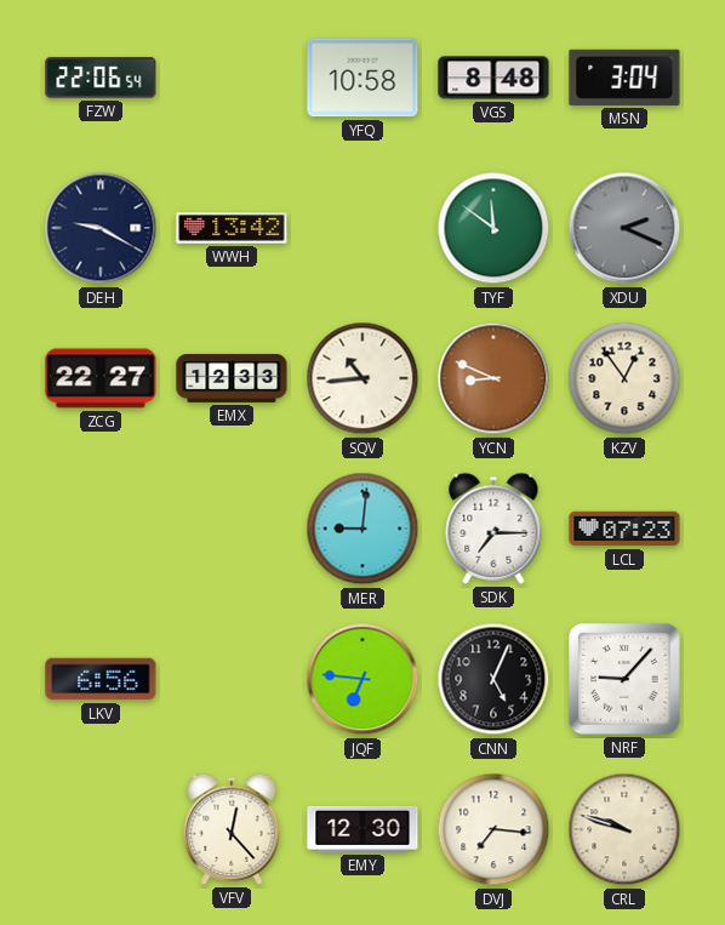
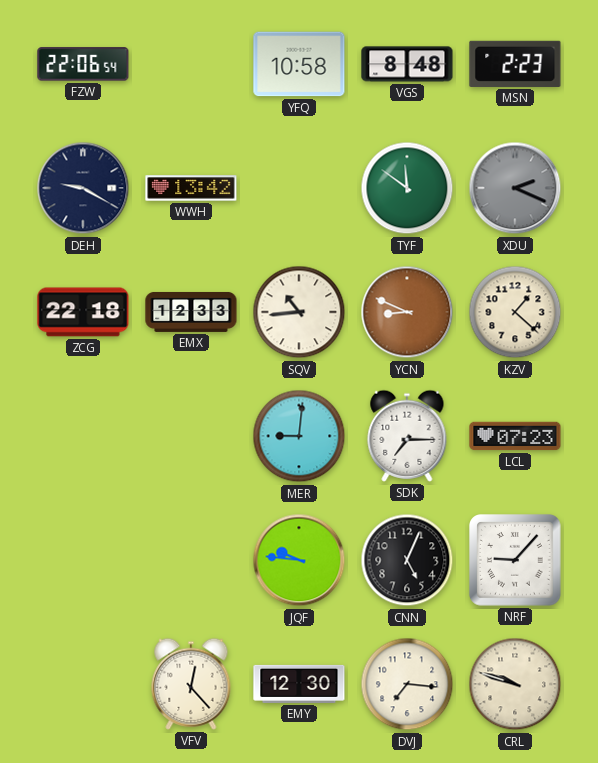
MSN: 3:04 -> 2:23 (515, 64)
ZCG: 22:27 -> 22:18 (83, 312)
KZV: 12:54 -> 1:22 (515, 312)
LKV: 6:56 -> none (101, 679)
JQF: 6:46 -> 9:46 (299, 560)
